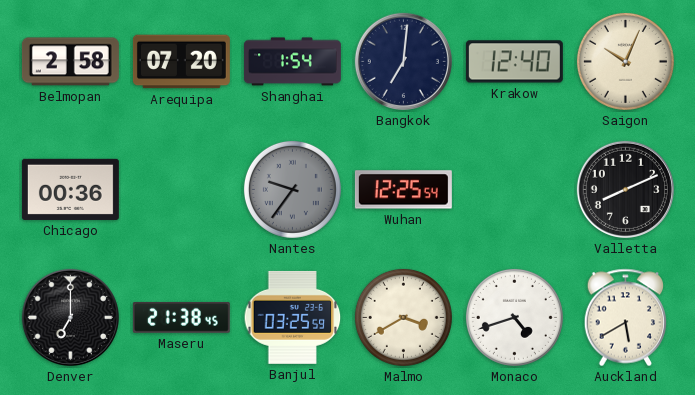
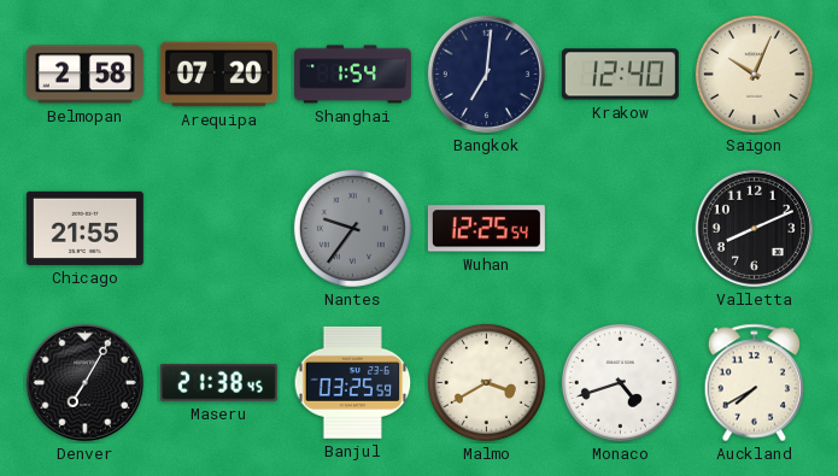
Chicago: 00:36 -> 21:55 (84, 228)
Denver: 7:00 -> 7:05 (84, 382)
Auckland: 5:40 -> 7:40 (755, 383)
